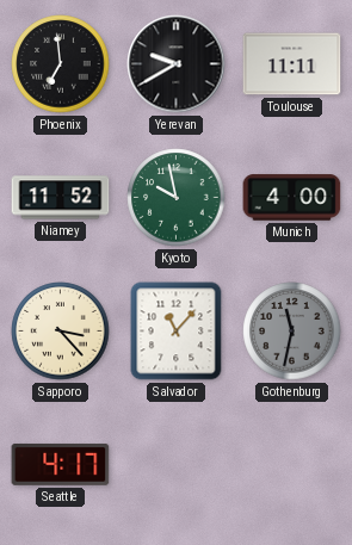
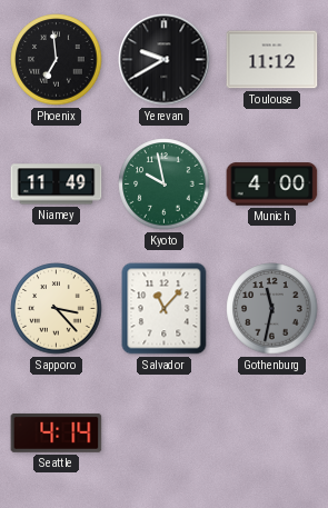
Toulouse: 11:11 -> 11:12 (272, 60)
Niamey: 11:52 -> 11:49 (57, 185)
Seattle: 4:17 -> 4:14 (57, 434)
